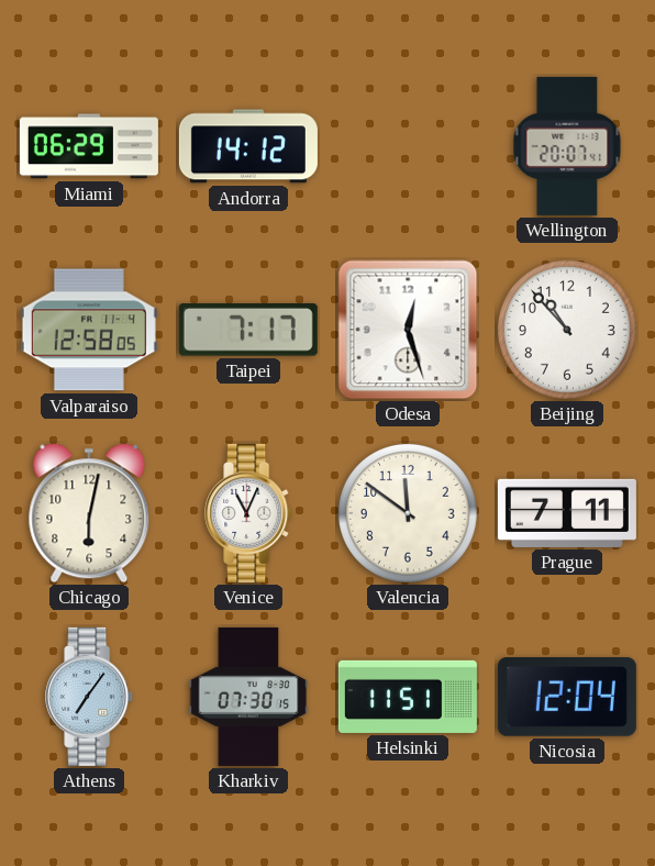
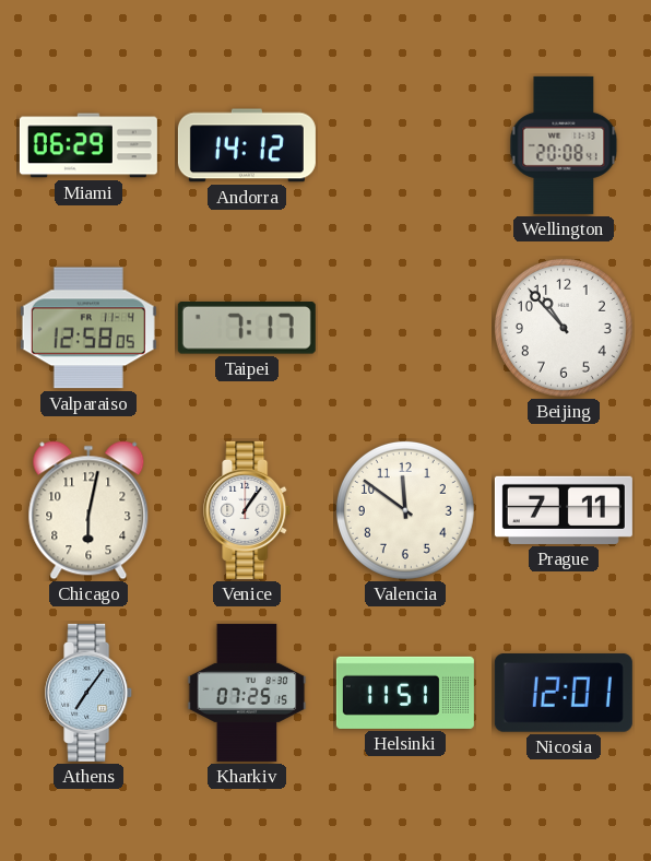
Wellington: 20:07 -> 20:08 (564, 145)
Odesa: 12:27 -> none (408, 330)
Venice: 11:04 -> 1:06 (248, 510)
Kharkiv: 07:30 -> 07:25 (247, 693)
Nicosia: 12:04 -> 12:01 (564, 693)
